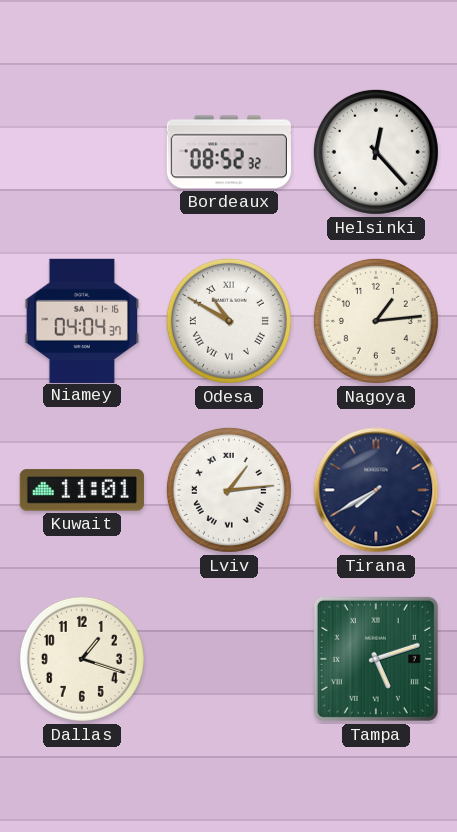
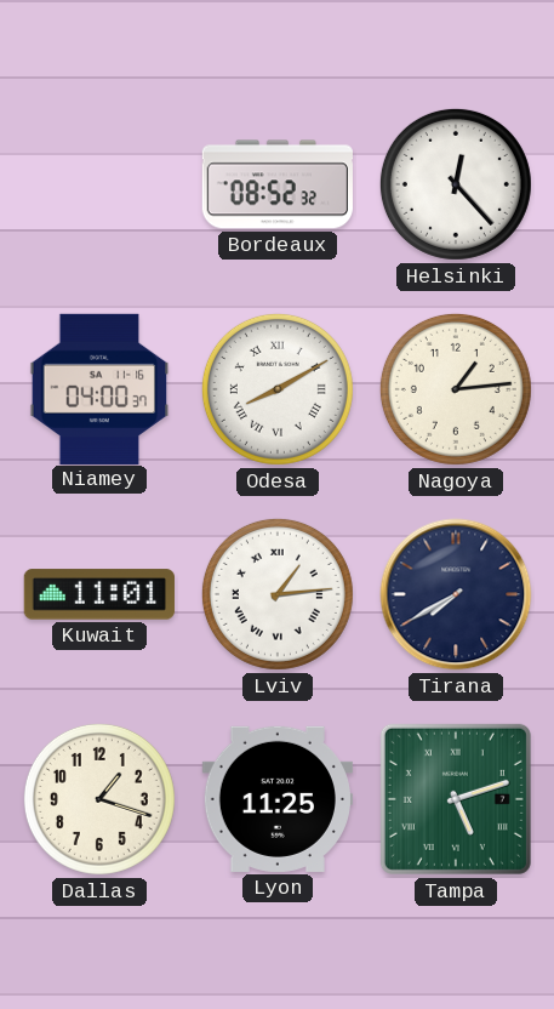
Niamey: 04:04 -> 04:00 (99, 388)
Odesa: 10:50 -> 8:10 (278, 389)
Lyon: none -> 11:25 (278, 799)
